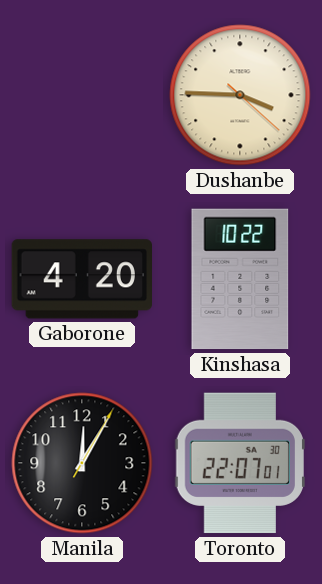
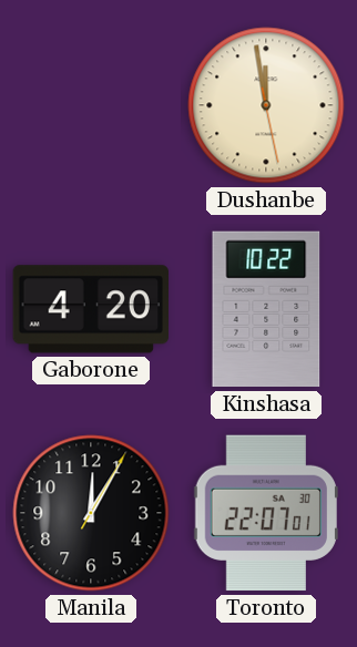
Dushanbe: 3:45 -> 11:58 (266, 105)
